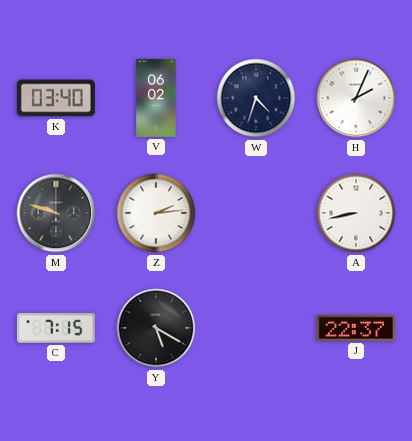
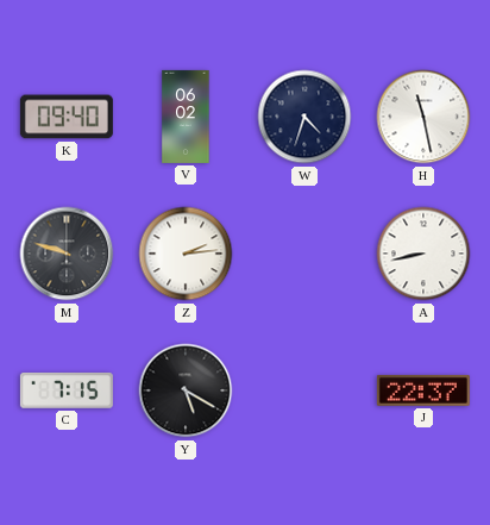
K: 03:40 -> 09:40 (67, 117)
H: 2:04 -> 11:28 (423, 117)
